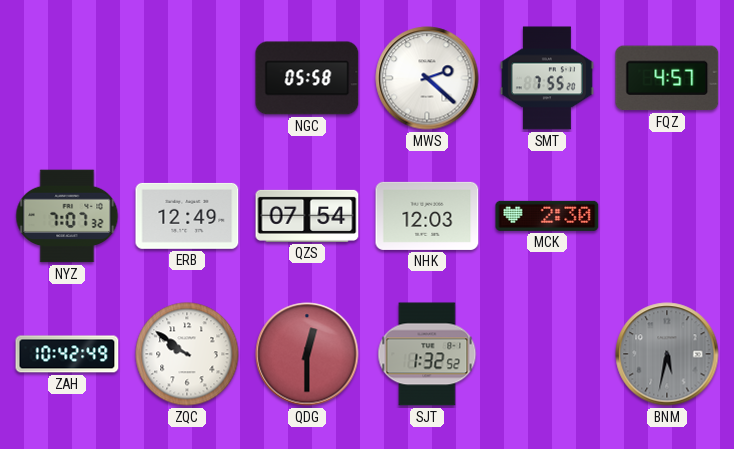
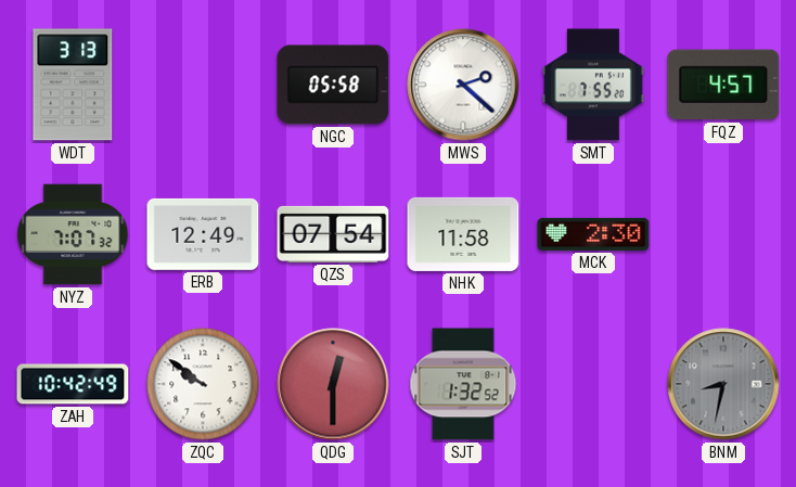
WDT: none -> 3:13 (73, 85)
NHK: 12:03 -> 11:58 (463, 234)
BNM: 5:32 -> 8:32 (723, 384)
